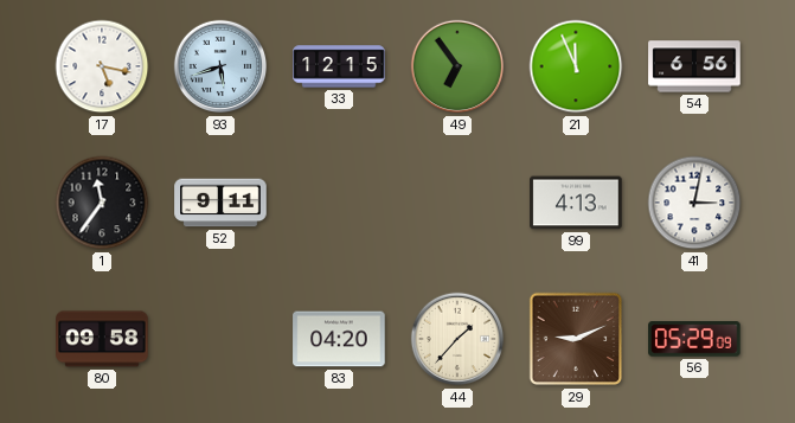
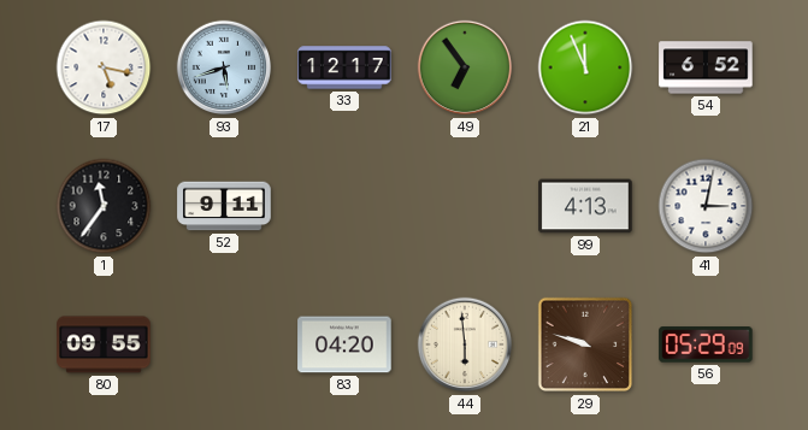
33: 12:15 -> 12:17 (344, 67)
54: 6:56 -> 6:52 (706, 67)
80: 09:58 -> 09:55 (104, 344)
44: 1:37 -> 5:59 (465, 344)
29: 9:11 -> 9:48 (585, 344)
